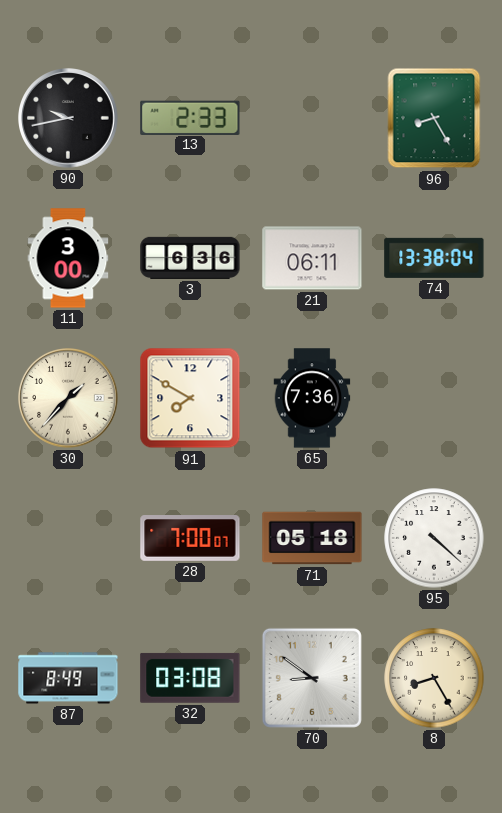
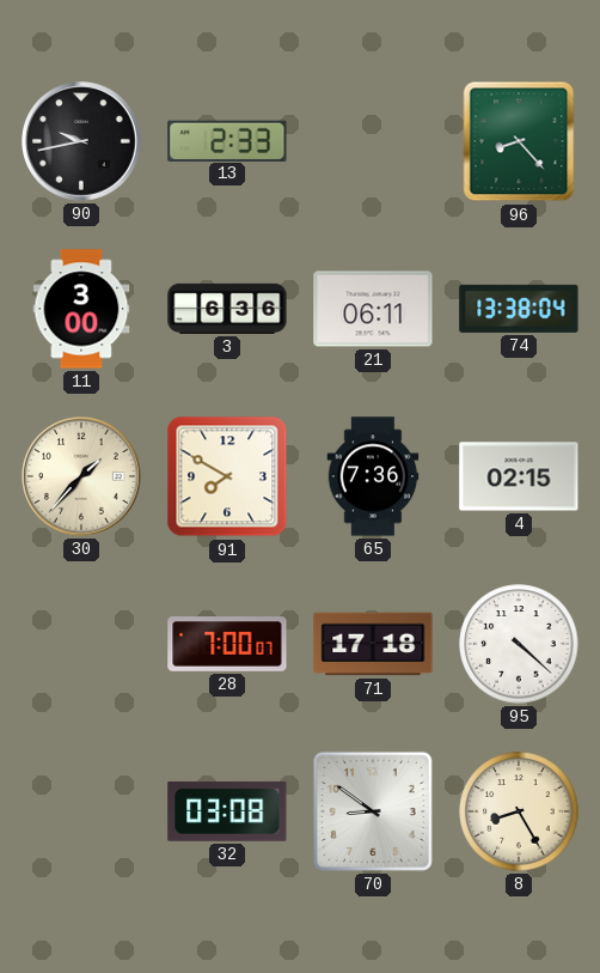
96: 8:25 -> 8:23 (519, 141)
4: none -> 02:15 (519, 476)
71: 05:18 -> 17:18 (373, 644)
87: 8:49 -> none (68, 678)
